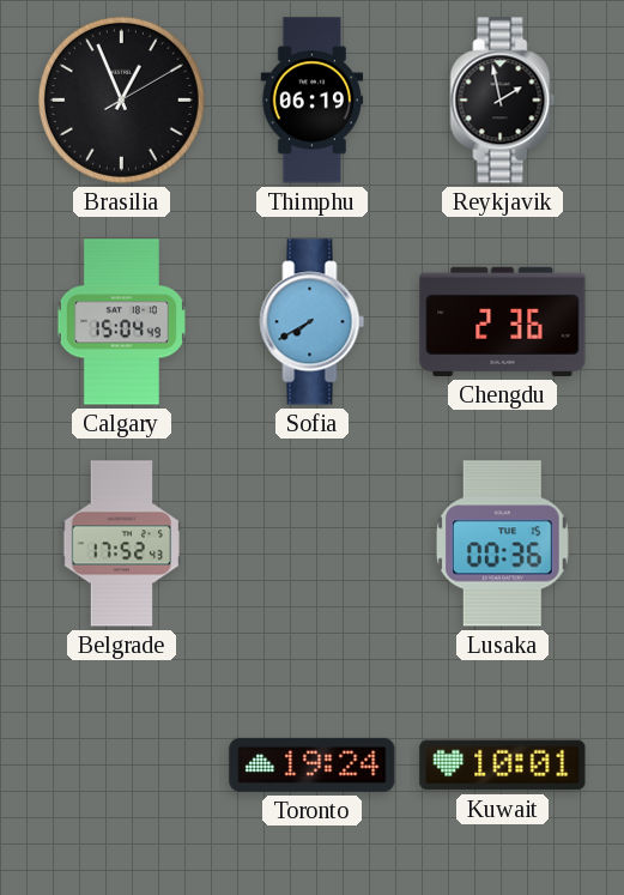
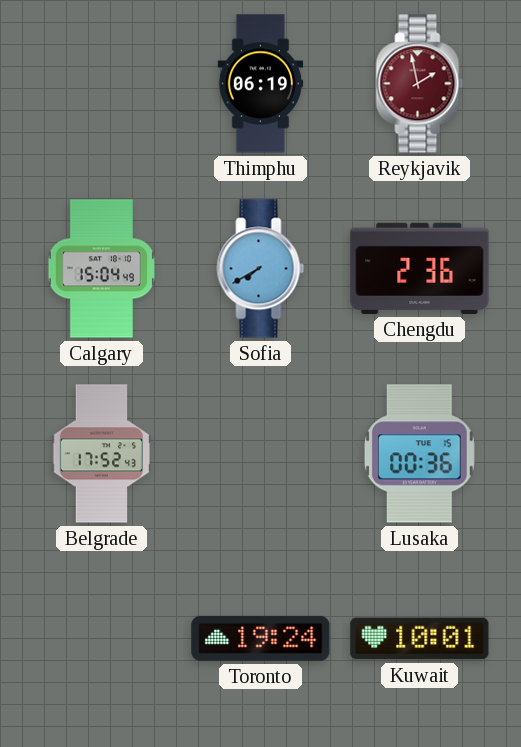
Brasilia: 12:56 -> none (121, 99)
Reykjavik dial: black -> burgundy (420, 84)
